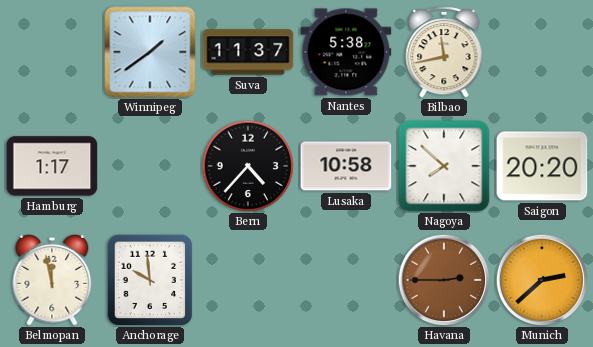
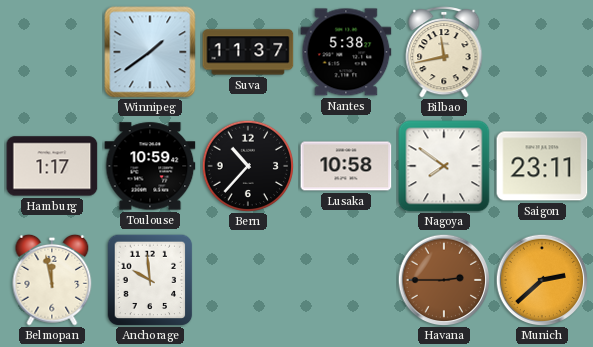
Toulouse: none -> 10:59 (150, 166)
Bern: 4:37 -> 10:37 (247, 165)
Nagoya: 7:52 -> 7:51 (444, 166)
Saigon: 20:20 -> 23:11 (542, 166)
